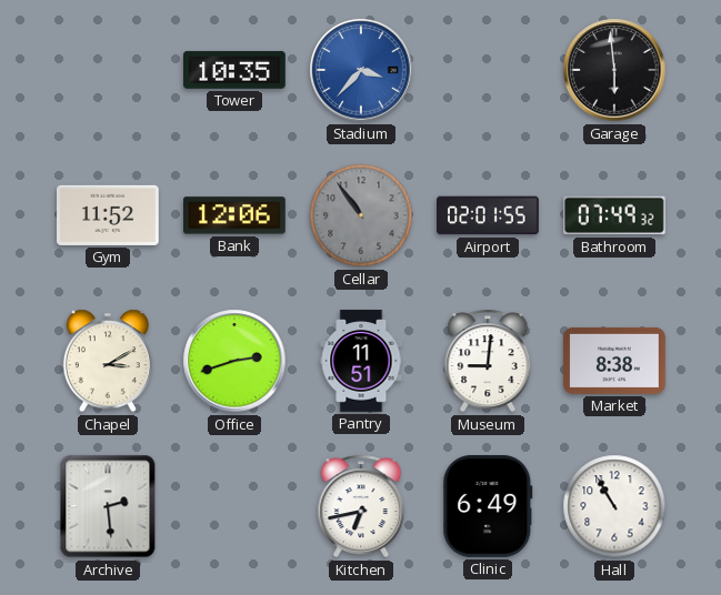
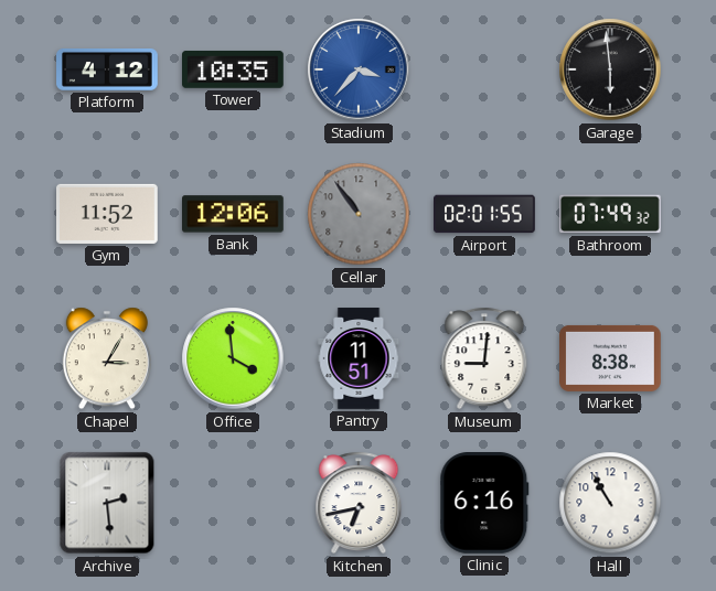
Platform: none -> 4:12 (107, 69)
Chapel: 3:10 -> 3:05 (107, 358)
Office: 2:42 -> 3:59 (233, 358)
Clinic: 6:49 -> 6:16 (484, 504)
